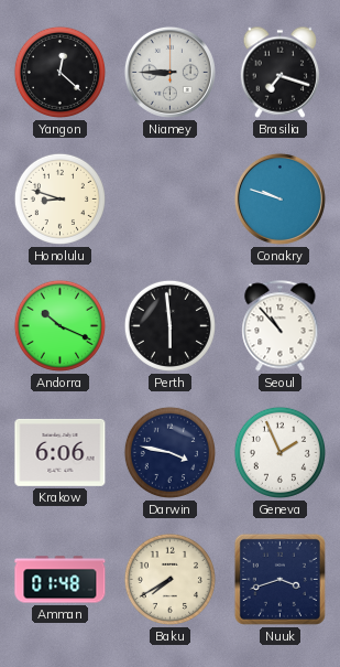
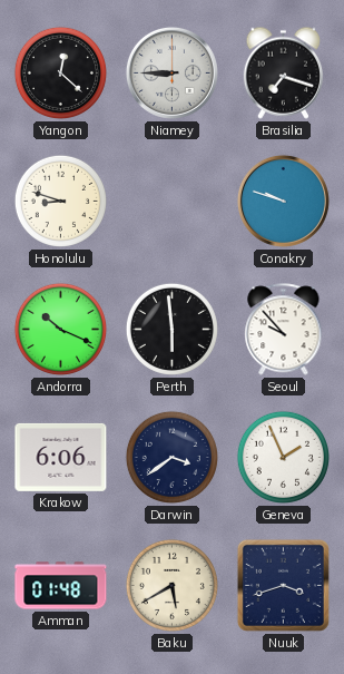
Seoul: 10:53 -> 9:53 (284, 330)
Darwin: 3:47 -> 3:39 (171, 457)
Baku: 7:40 -> 5:40 (171, 585)
